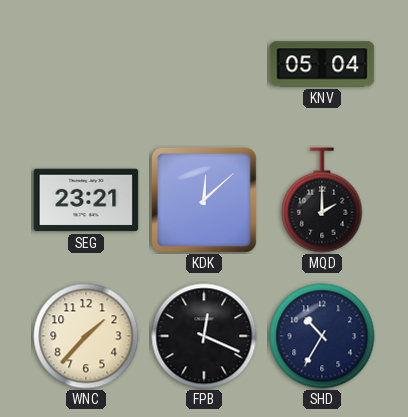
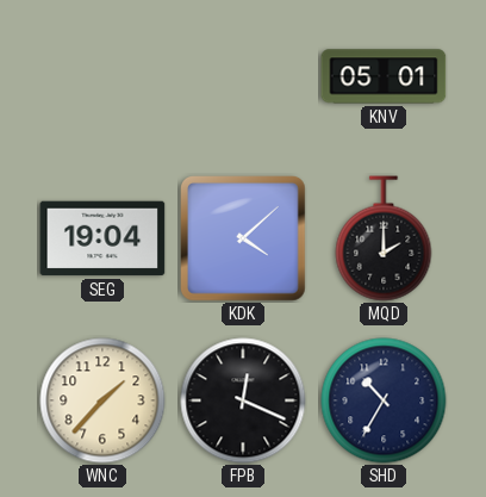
KNV: 05:04 -> 05:01 (384, 76)
SEG: 23:21 -> 19:04 (102, 238)
KDK: 12:08 -> 4:08 (244, 240)
